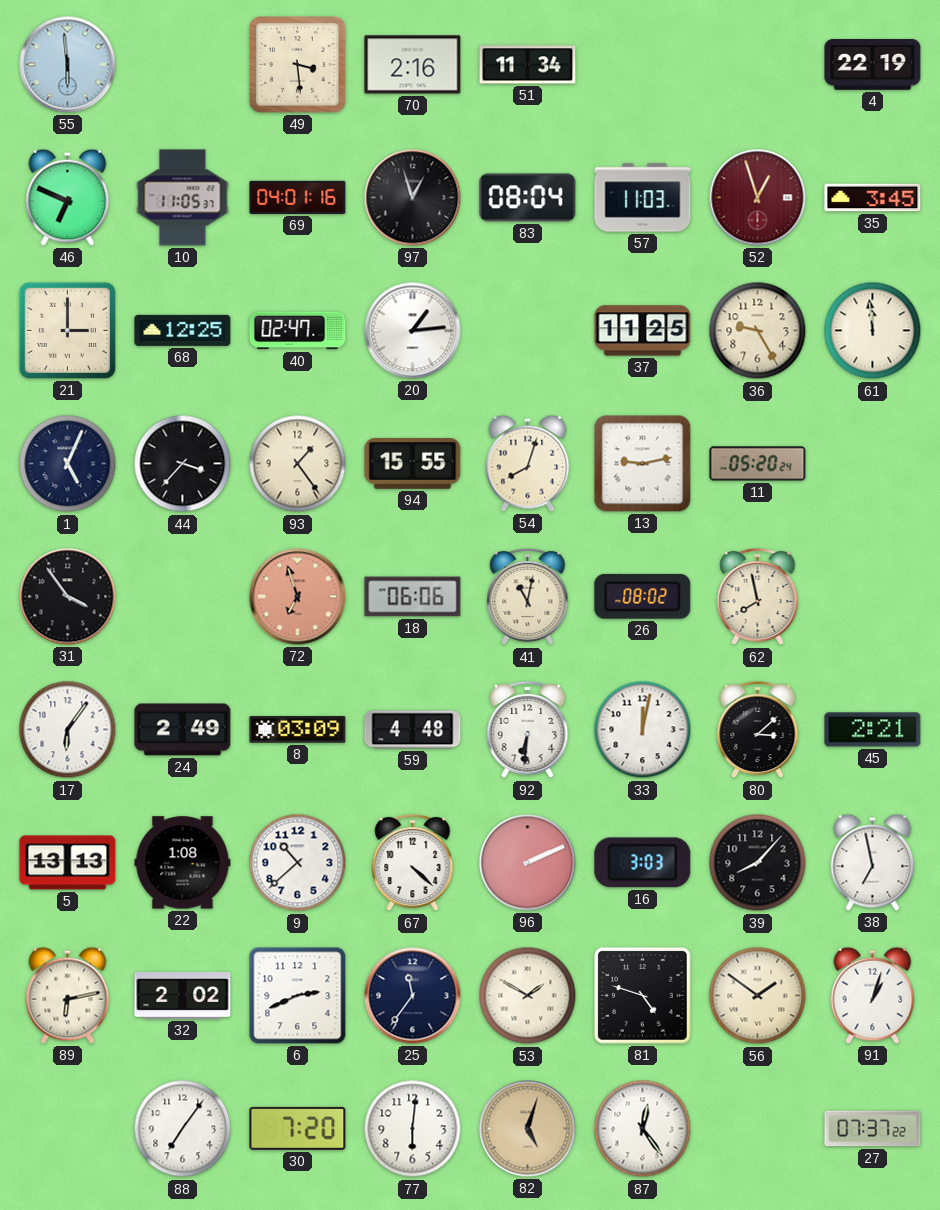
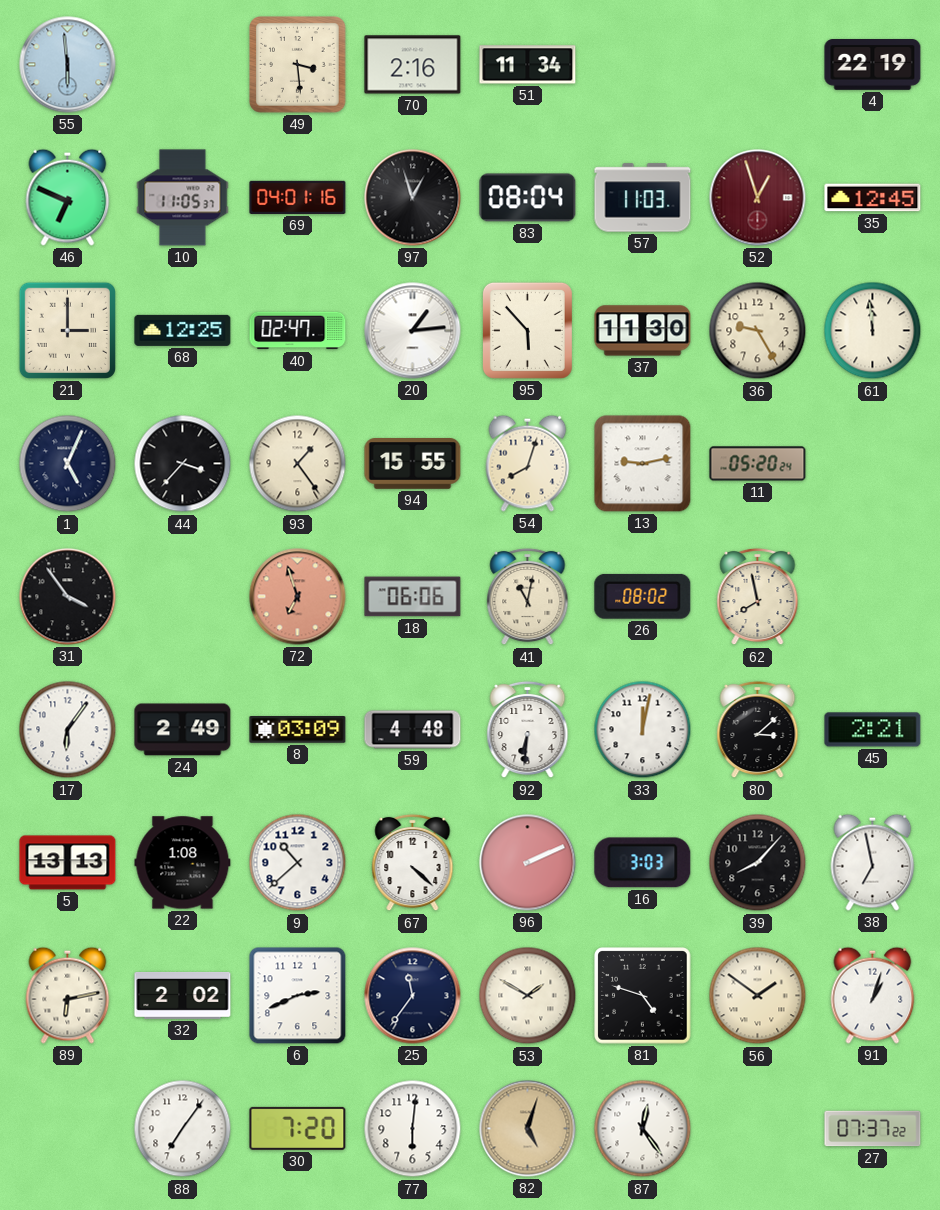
35: 3:45 -> 12:45 (873, 198)
95: none -> 5:53 (527, 330)
37: 11:25 -> 11:30 (643, 331)
